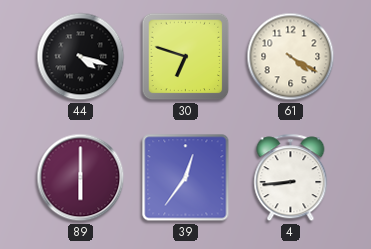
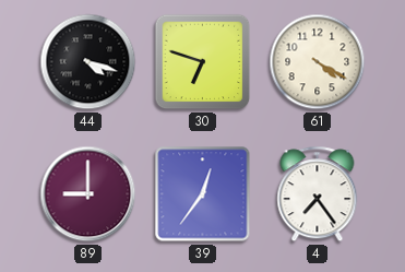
89: 6:00 -> 9:00 (88, 194)
4: 8:44 -> 7:24 (318, 194)
